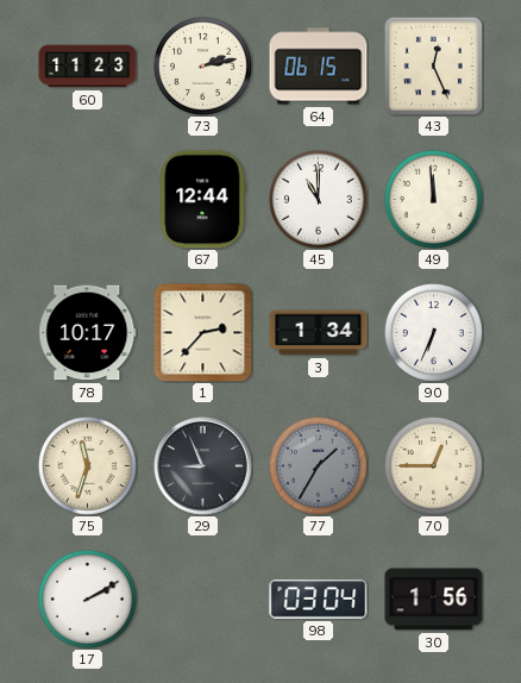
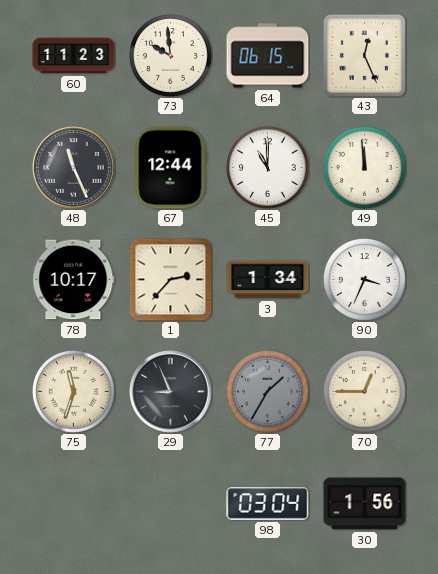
73: 2:13 -> 9:59 (170, 55)
48: none -> 11:26 (74, 168)
90: 6:34 -> 3:34 (364, 279)
17: 2:10 -> none (87, 599)
